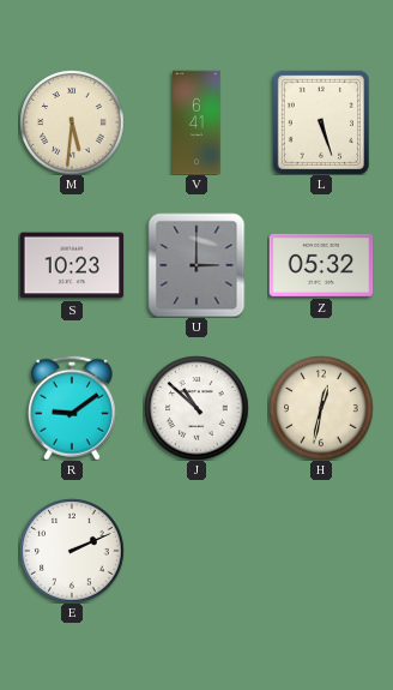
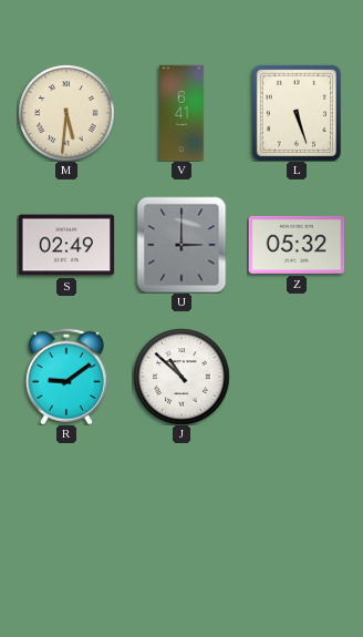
S: 10:23 -> 02:49 (66, 245)
H: 12:32 -> none (321, 408)
E: 2:11 -> none (72, 551)
